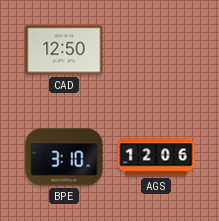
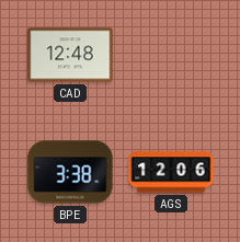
CAD: 12:50 -> 12:48 (70, 55)
BPE: 3:10 -> 3:38 (70, 172)
